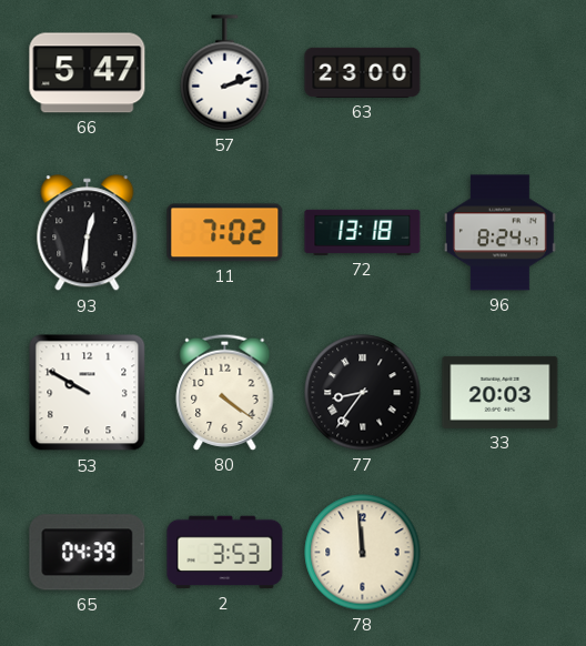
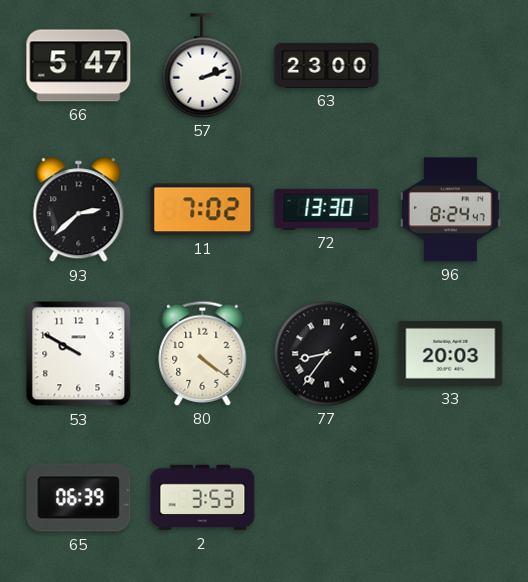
93: 12:31 -> 2:38 (79, 210)
72: 13:18 -> 13:30 (327, 209)
65: 04:39 -> 06:39 (79, 498)
78: 11:59 -> none (363, 553)
